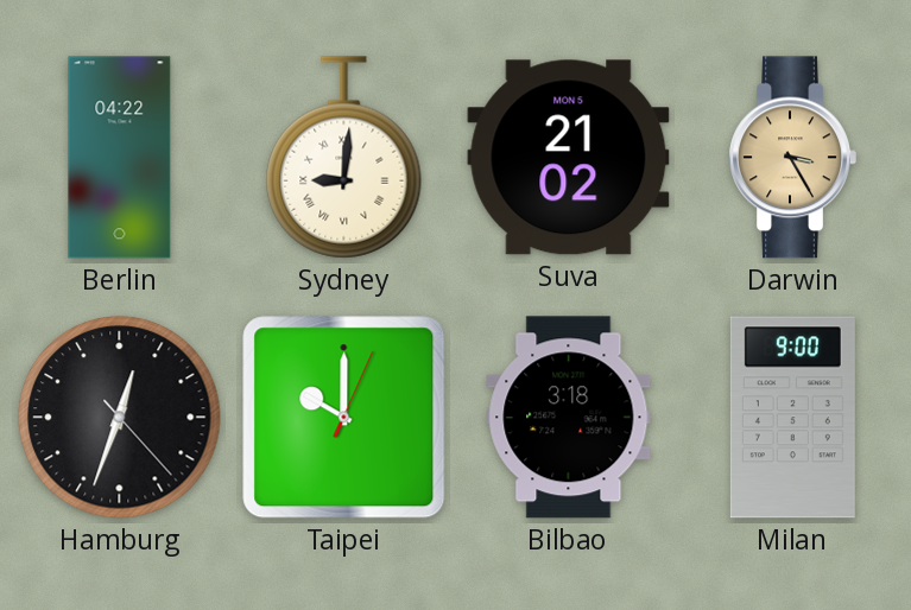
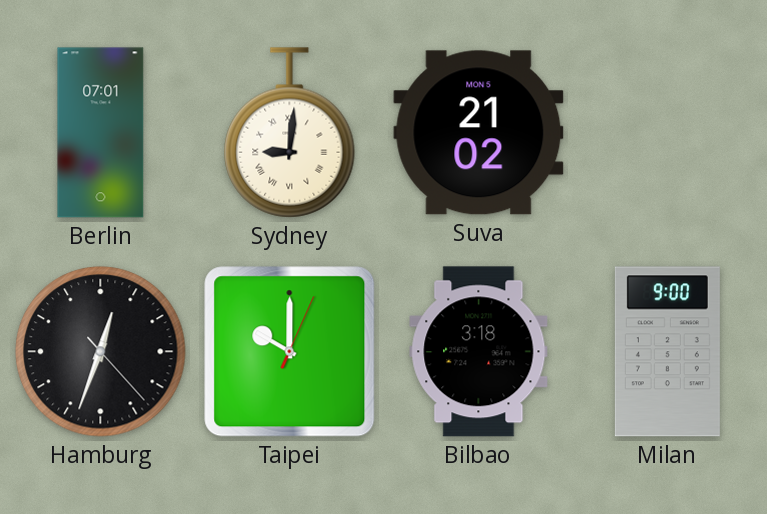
Berlin: 04:22 -> 07:01 (101, 133)
Darwin: 3:25 -> none (792, 158)
